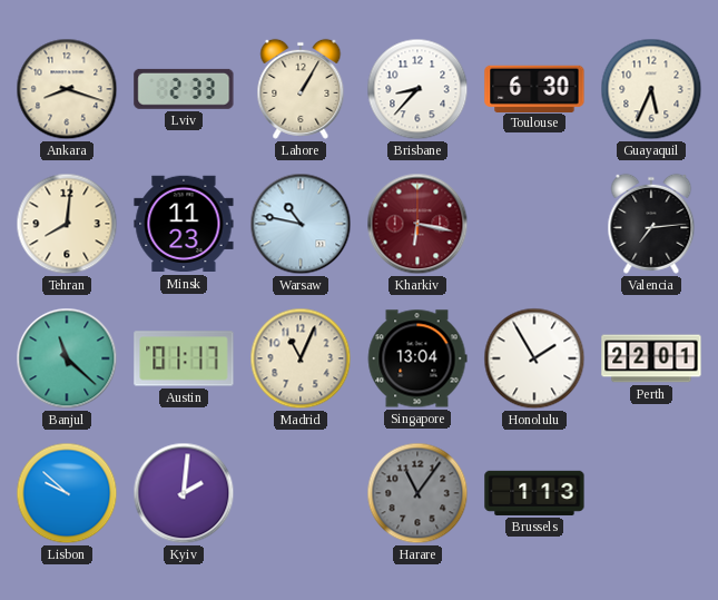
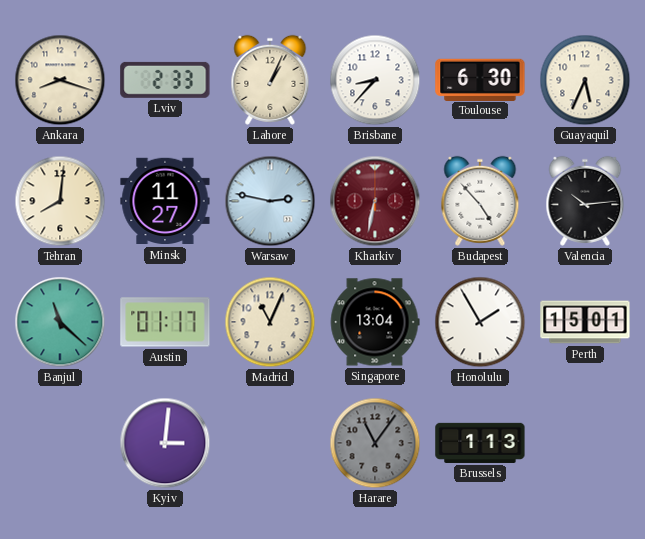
Lahore: 1:05 -> 1:04 (270, 80)
Minsk: 11:23 -> 11:27 (165, 201)
Warsaw: 10:47 -> 2:47 (270, 201)
Kharkiv: 6:17 -> 6:32 (375, 201)
Budapest: none -> 4:53 (480, 201)
Valencia: 7:14 -> 10:14 (585, 201)
Perth: 22:01 -> 15:01 (585, 322)
Lisbon: 9:52 -> none (67, 493)
Kyiv: 2:01 -> 3:01 (165, 443)
